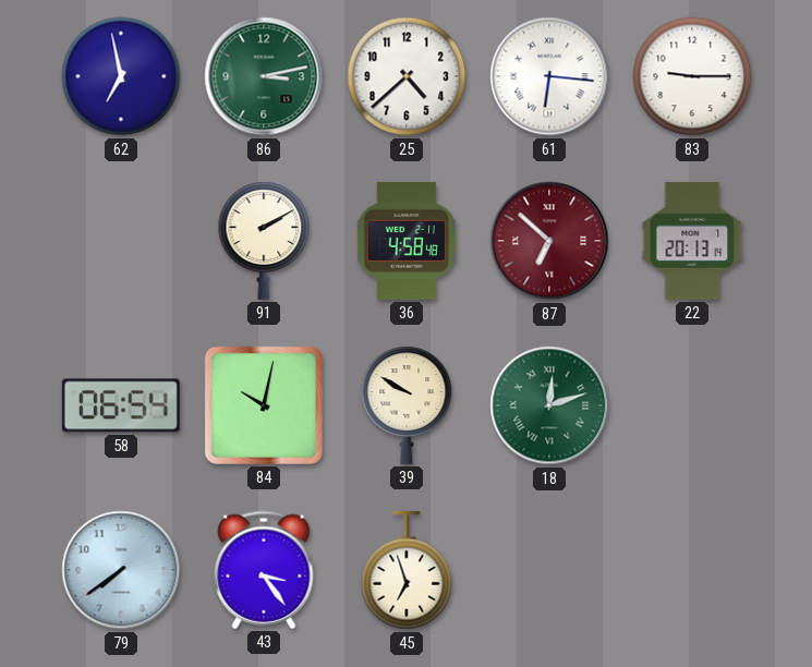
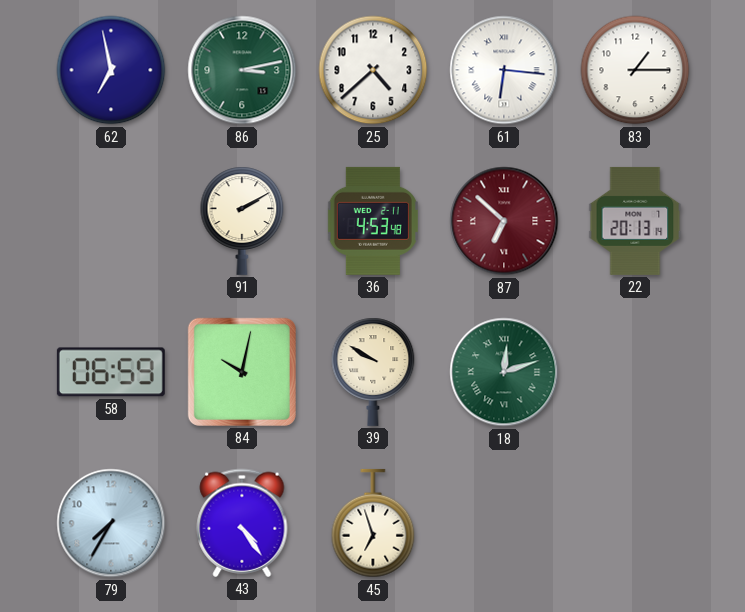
83: 9:15 -> 1:15 (635, 70)
36: 4:58 -> 4:53 (373, 221)
58: 06:54 -> 06:59 (111, 372)
79: 7:39 -> 7:35 (111, 523)
43: 3:24 -> 4:24 (242, 523)
